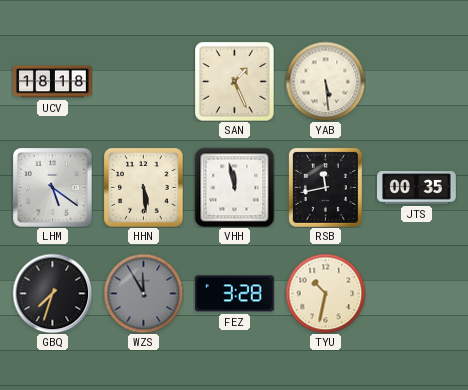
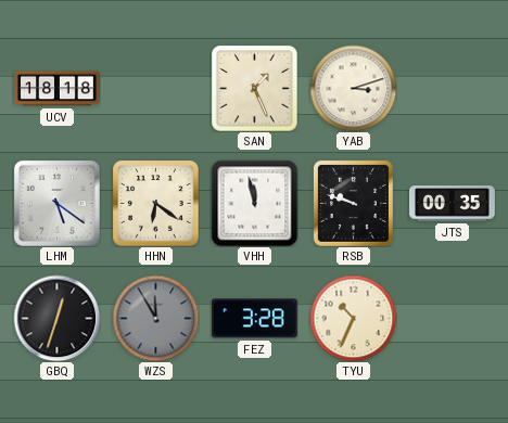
YAB: 5:29 -> 3:12 (353, 88)
HHN: 5:29 -> 6:21 (155, 203)
RSB: 11:43 -> 9:48 (353, 203)
GBQ: 7:33 -> 12:33 (56, 318)
TYU: 10:32 -> 10:34 (353, 318)
